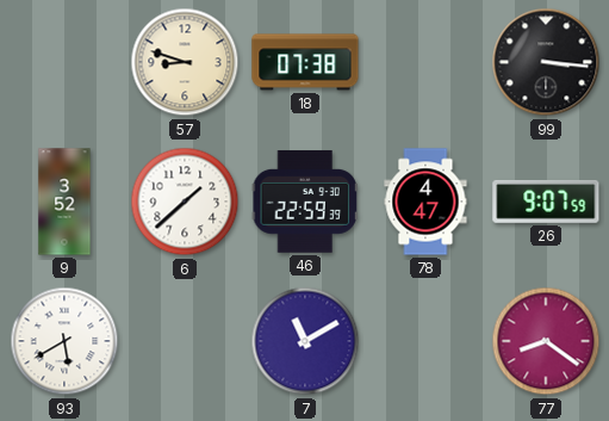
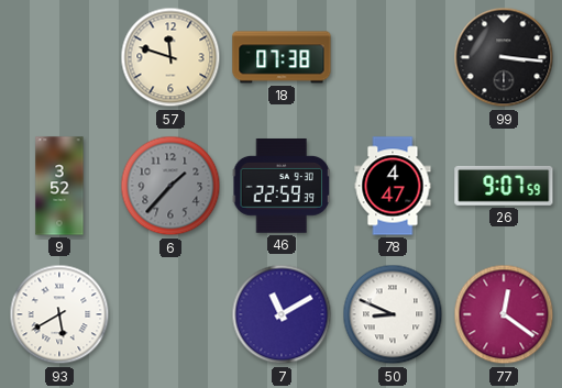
57: 8:48 -> 11:48 (170, 57)
6: 1:38 -> 1:37 (170, 186)
6 dial: white -> grey (170, 186)
50: none -> 8:49 (393, 314)
77: 8:21 -> 12:21 (504, 314)
